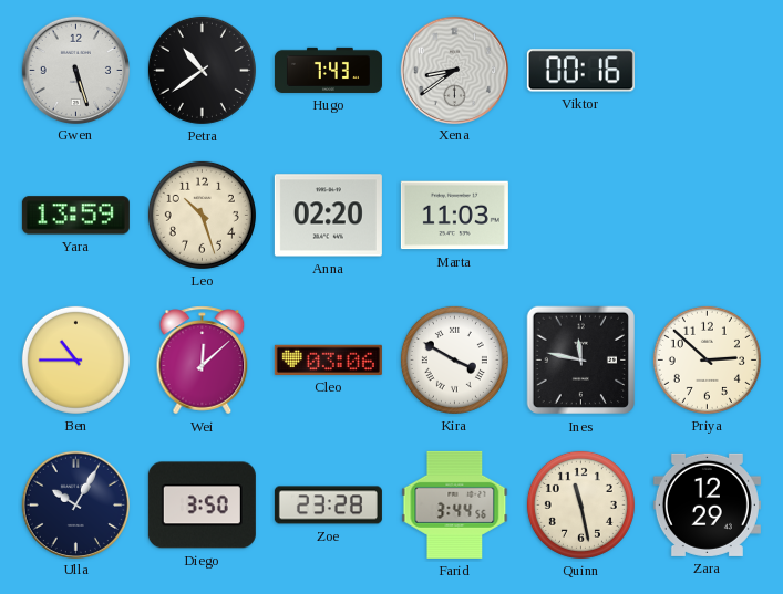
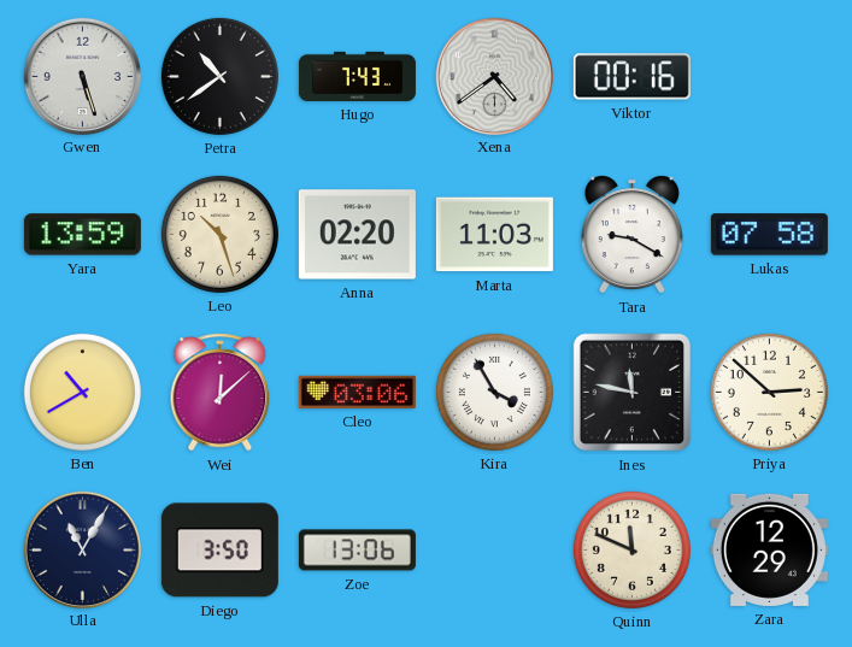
Xena: 8:39 -> 4:39 (494, 76)
Tara: none -> 9:20 (631, 235)
Lukas: none -> 07:58 (769, 235)
Ben: 10:45 -> 10:40 (82, 392)
Kira: 3:50 -> 3:55 (494, 392)
Ulla: 10:05 -> 11:05 (82, 549)
Zoe: 23:28 -> 13:06 (357, 551)
Farid: 3:44 -> none (455, 504)
Quinn: 11:28 -> 11:49 (631, 549)
